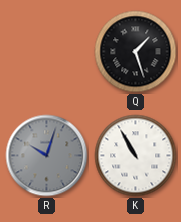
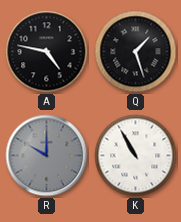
A: none -> 4:47 (47, 52)
R: 10:03 -> 10:00 (47, 156)
